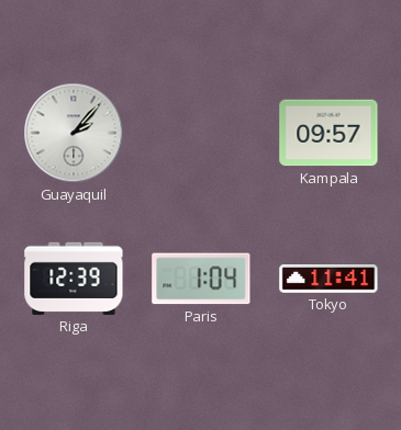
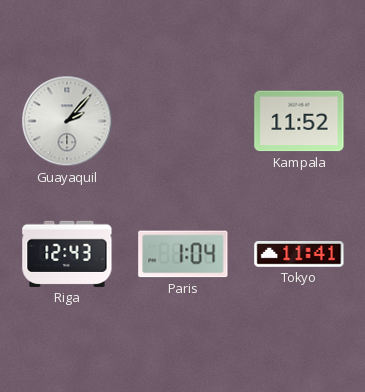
Kampala: 09:57 -> 11:52 (299, 121)
Riga: 12:39 -> 12:43 (67, 254)
